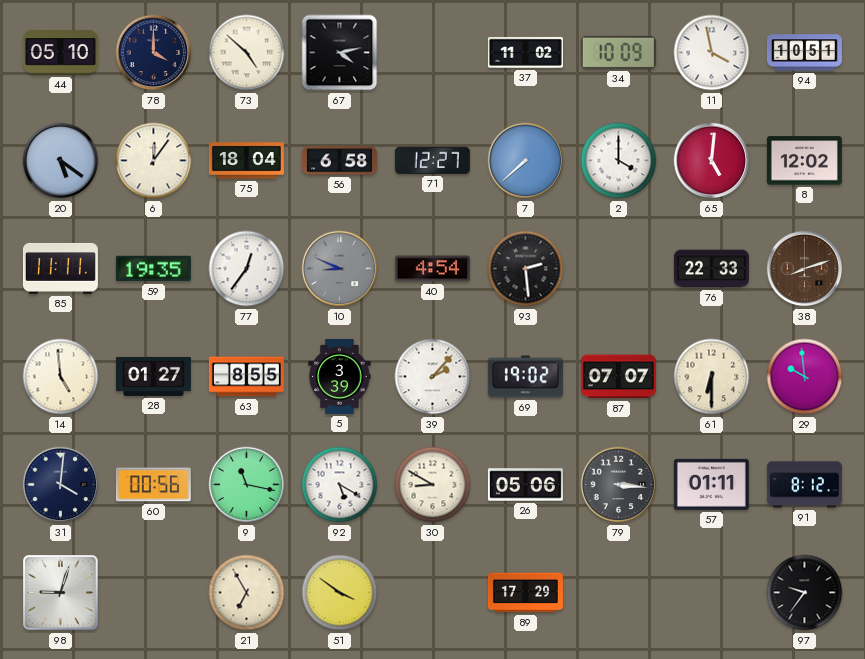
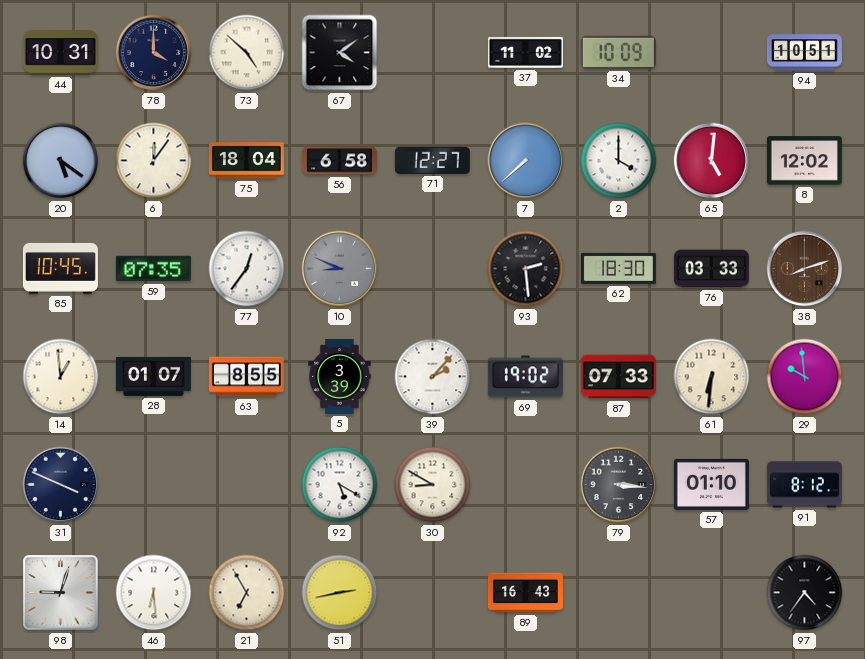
44: 05:10 -> 10:31 (60, 53)
67: 4:13 -> 4:09 (340, 53)
11: 3:58 -> none (712, 53)
85: 11:11 -> 10:45 (60, 268)
59: 19:35 -> 07:35 (153, 269)
40: 4:54 -> none (432, 269)
62: none -> 18:30 (618, 268)
76: 22:33 -> 03:33 (711, 269)
14: 4:59 -> 12:59 (61, 377)
28: 01:27 -> 01:07 (153, 376)
87: 07:07 -> 07:33 (618, 377)
61: 6:30 -> 6:31 (712, 377)
31: 4:01 -> 3:49 (61, 485)
60: 00:56 -> none (153, 485)
9: 11:17 -> none (247, 485)
26: 05:06 -> none (525, 485)
57: 01:11 -> 01:10 (711, 484)
46: none -> 6:29 (154, 593)
51: 3:51 -> 2:43 (340, 593)
89: 17:29 -> 16:43 (525, 593)
97: 9:36 -> 4:36 (805, 593)
